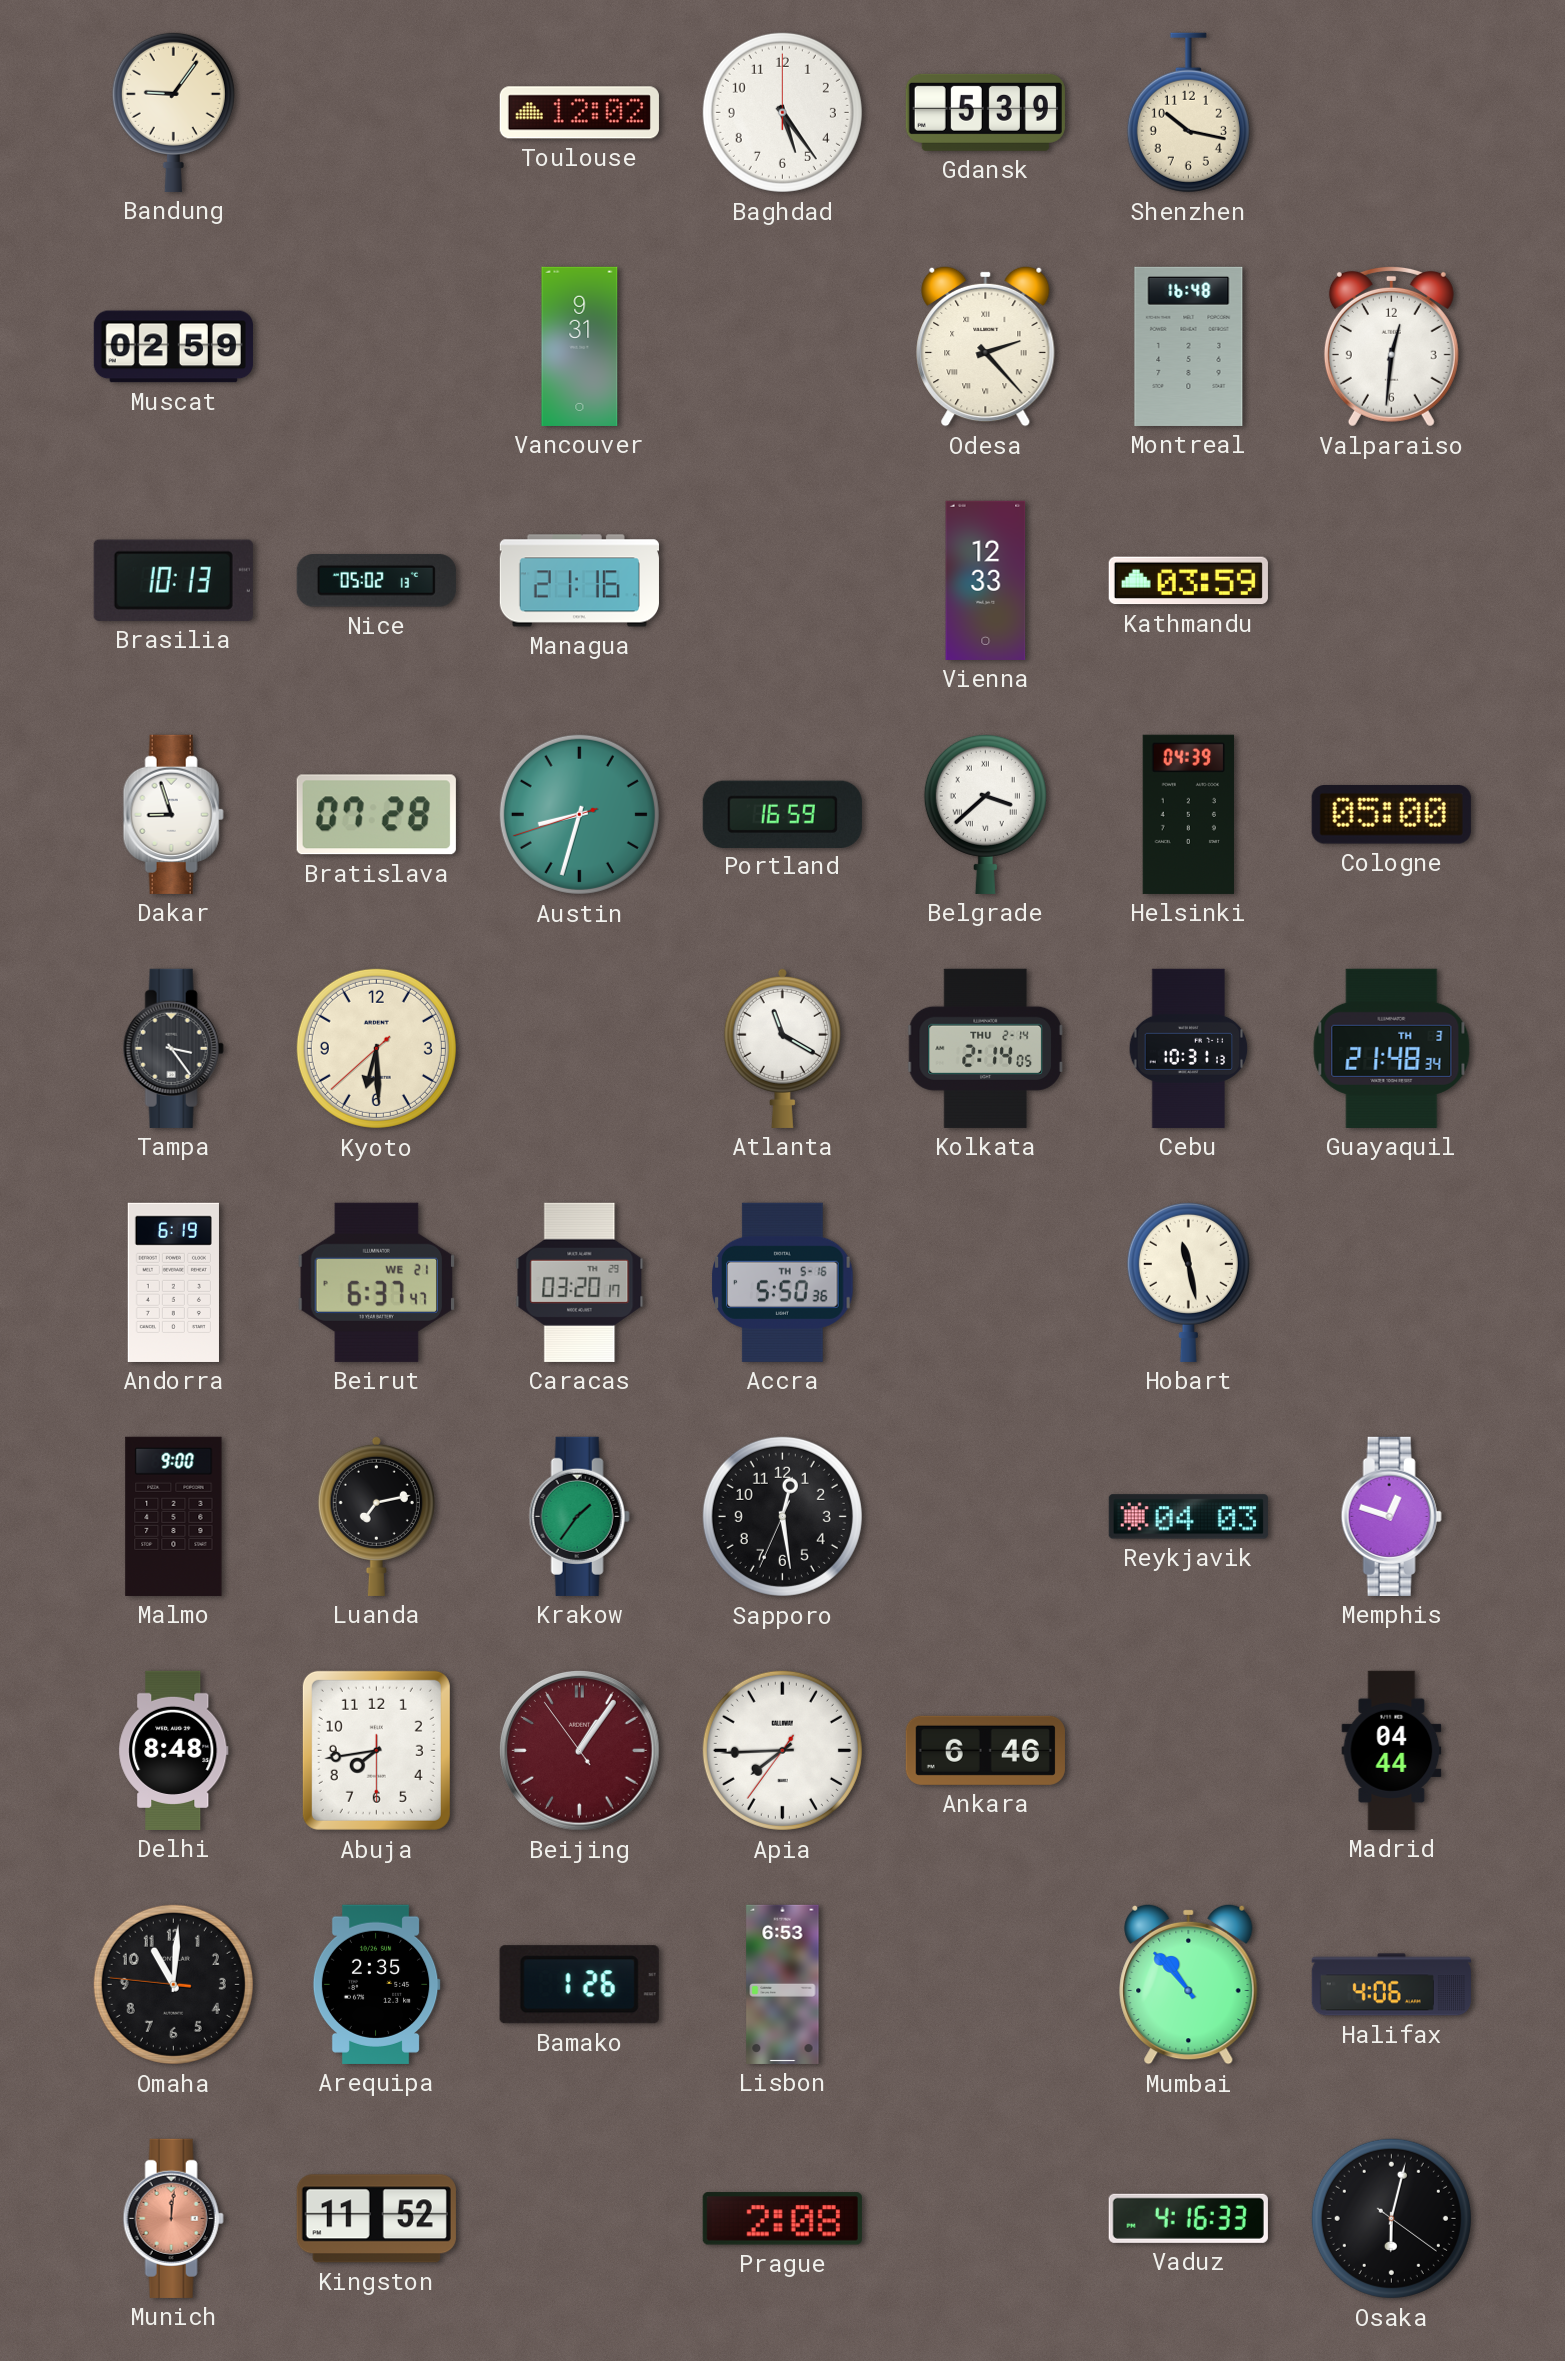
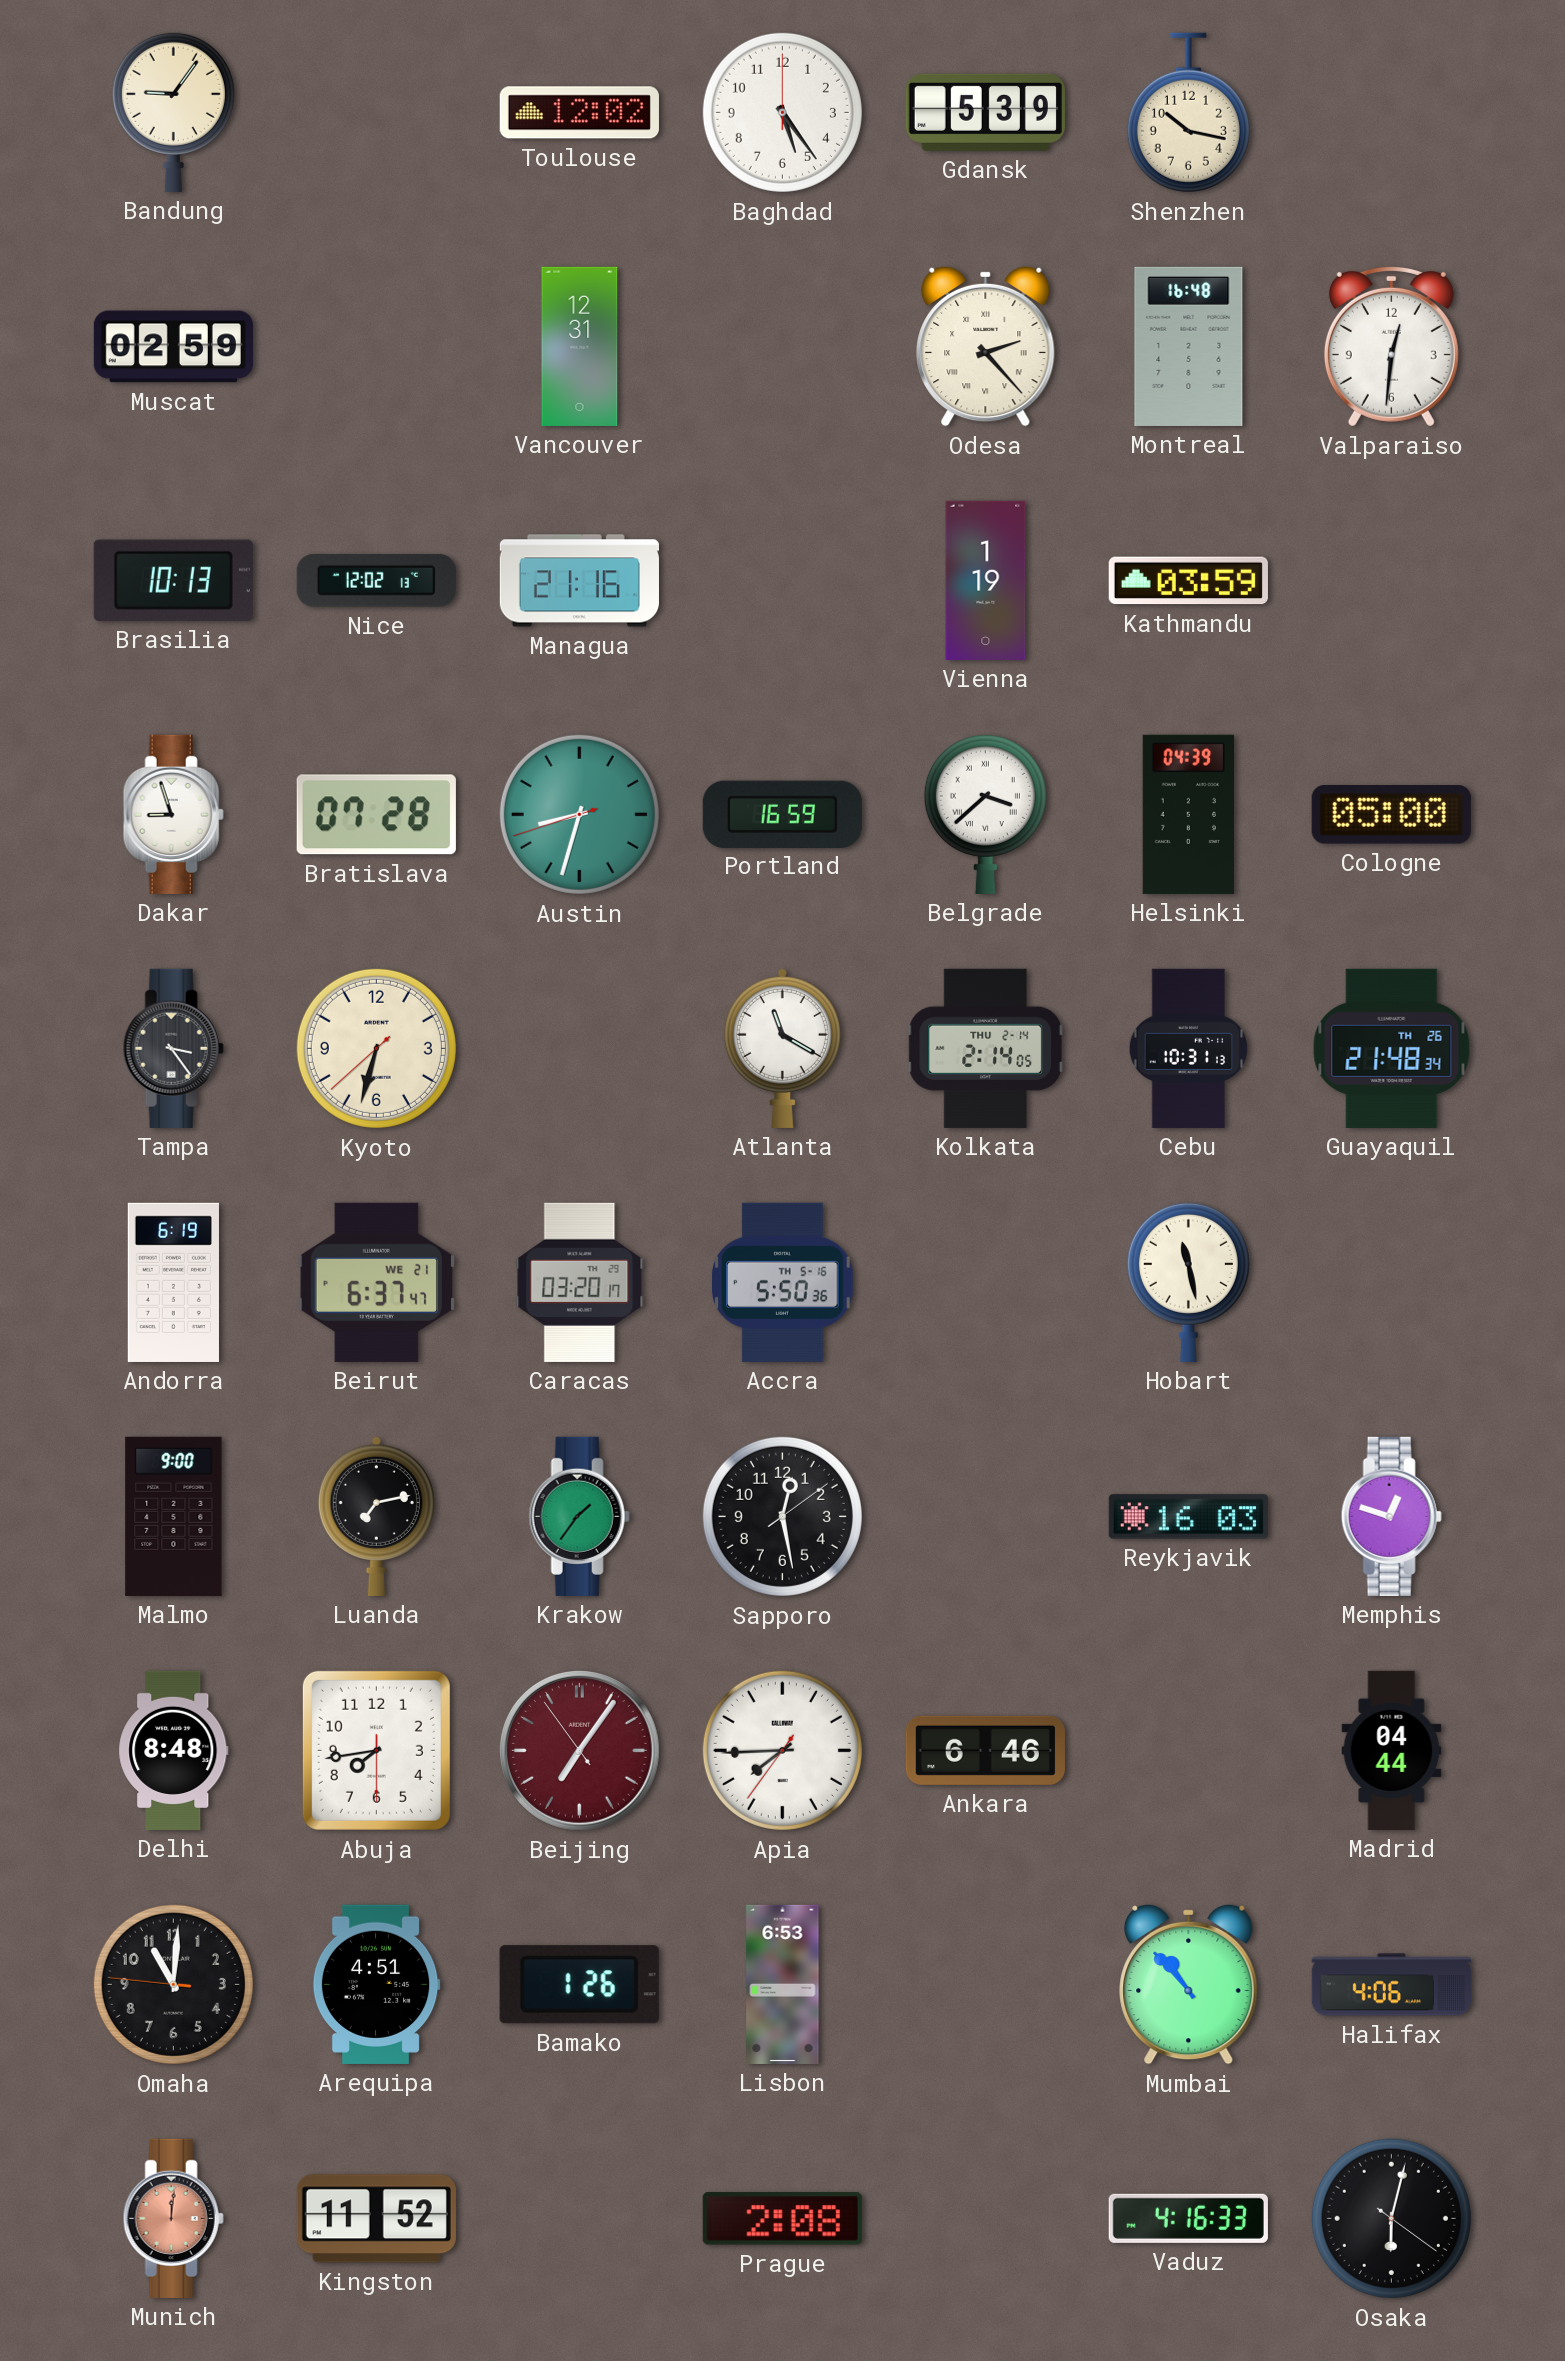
Vancouver: 9:31 -> 12:31 (580, 346)
Nice: 05:02 -> 12:02 (376, 581)
Vienna: 12:33 -> 1:19 (986, 580)
Kyoto: 6:29 -> 6:32 (376, 1048)
Guayaquil date: TH 3 -> TH 26 (1392, 1048)
Sapporo: 12:28:34 -> 12:28:09 (782, 1516)
Reykjavik: 04:03 -> 16:03 (1188, 1517)
Beijing: 1:05 -> 7:05 (579, 1750)
Arequipa: 2:35 -> 4:51 (376, 1984)
